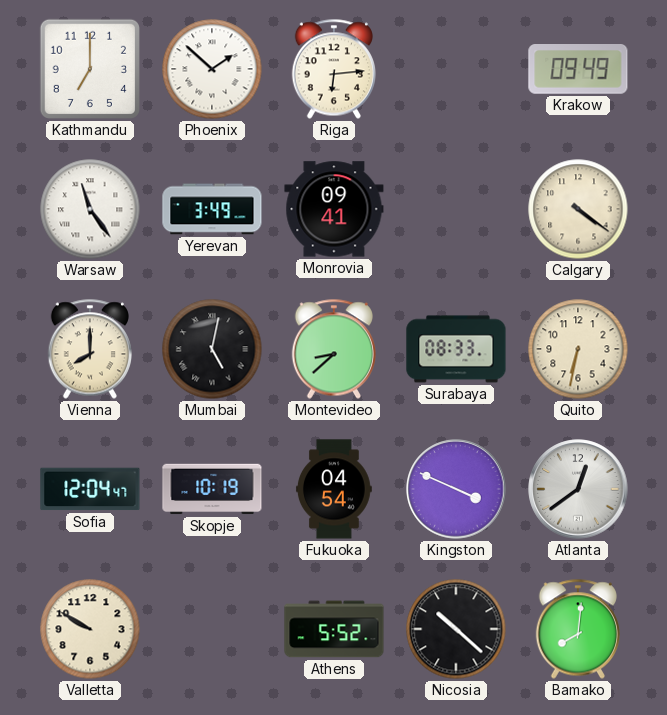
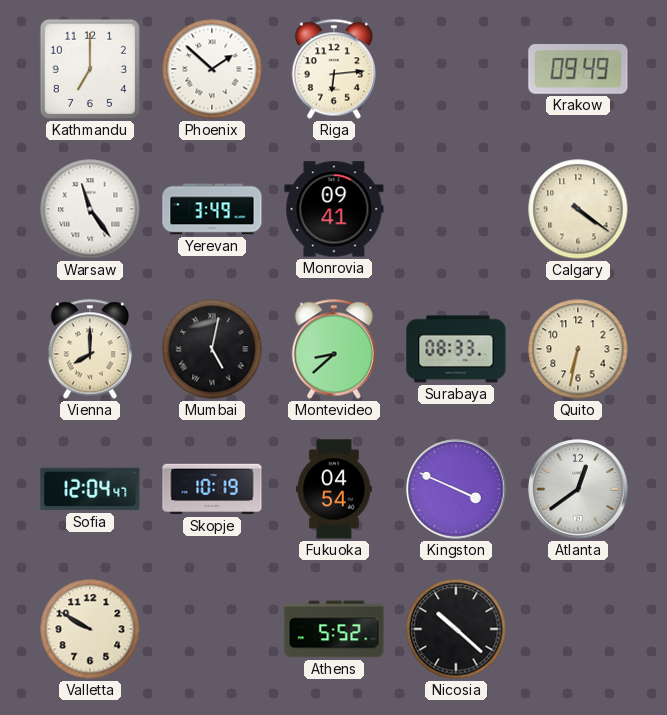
Bamako: 8:01 -> none (577, 629)
